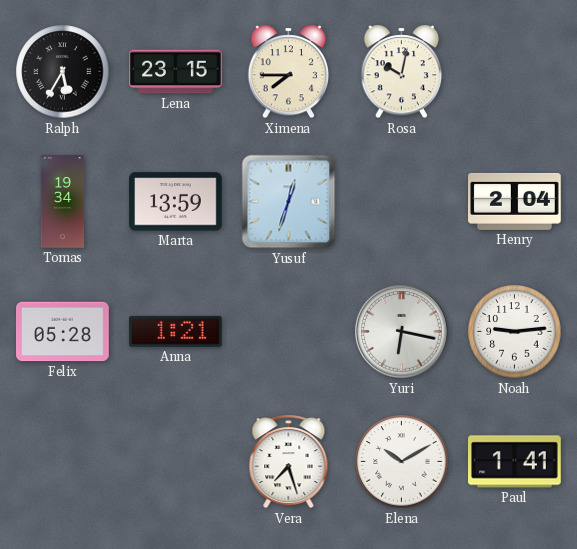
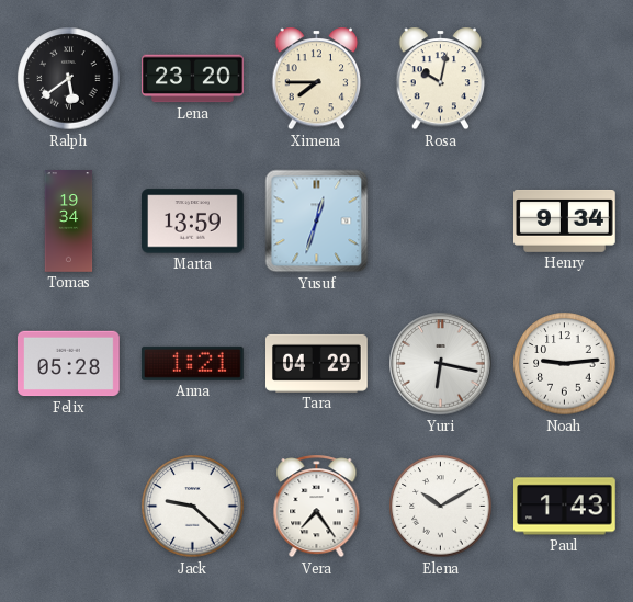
Ralph: 5:35 -> 5:39 (69, 79)
Lena: 23:15 -> 23:20 (193, 79)
Henry: 2:04 -> 9:34 (565, 220)
Tara: none -> 04:29 (317, 363)
Jack: none -> 9:22 (193, 507)
Vera: 7:27 -> 7:24 (317, 507)
Paul: 1:41 -> 1:43 (565, 507)
